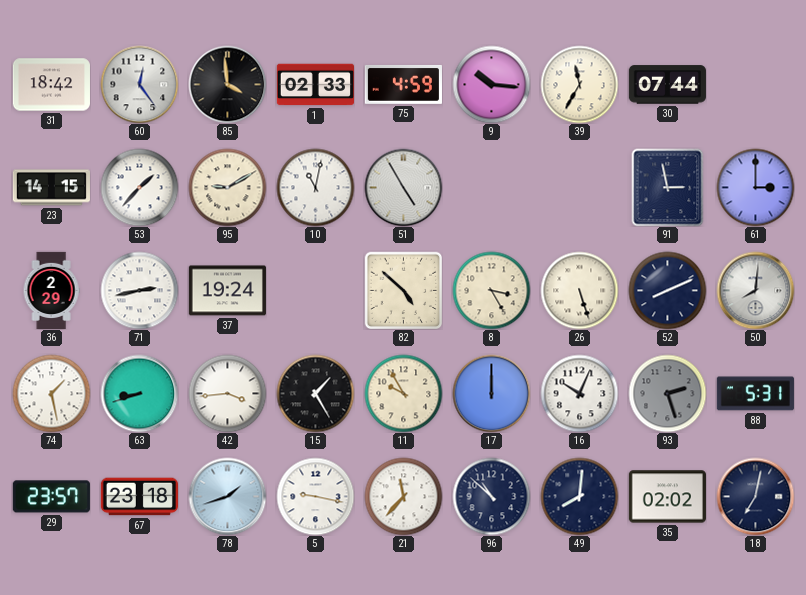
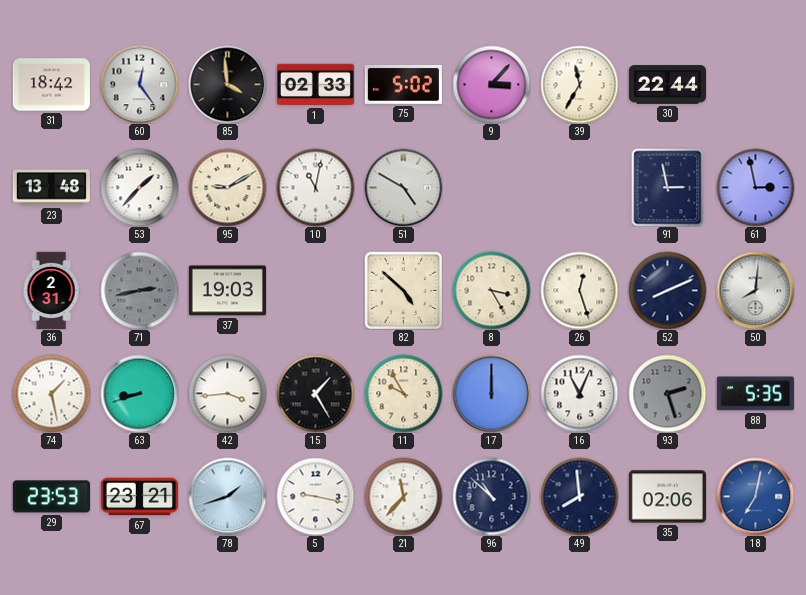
75: 4:59 -> 5:02 (403, 84)
9: 10:16 -> 3:07 (491, 84)
30: 07:44 -> 22:44 (667, 85)
23: 14:15 -> 13:48 (51, 188)
51: 4:55 -> 4:50 (403, 187)
61: 3:00 -> 2:58 (755, 187)
36: 2:29 -> 2:31 (51, 290)
71 dial: white -> grey (139, 290)
37: 19:24 -> 19:03 (227, 291)
26: 5:27 -> 12:27 (579, 290)
16: 10:04 -> 11:04 (579, 393)
88: 5:31 -> 5:35 (755, 394)
29: 23:57 -> 23:53 (51, 497)
67: 23:18 -> 23:21 (139, 497)
49: 8:01 -> 7:59 (579, 496)
35: 02:02 -> 02:06 (667, 497)
18 dial: navy -> blue (755, 496)
